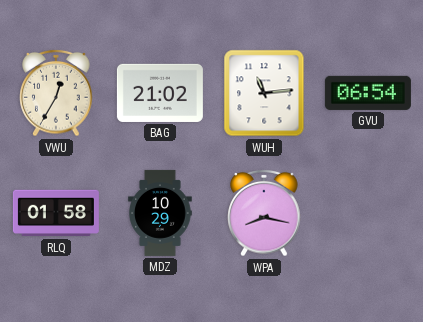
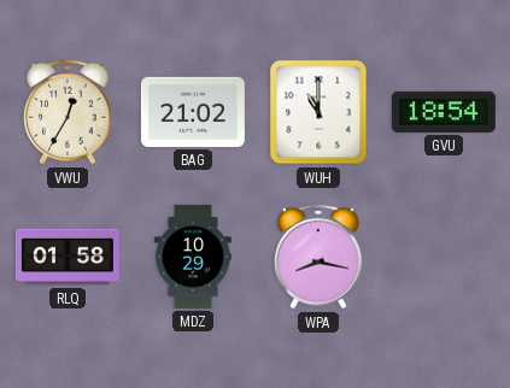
WUH: 11:14 -> 11:00 (318, 112)
GVU: 06:54 -> 18:54 (444, 112)
